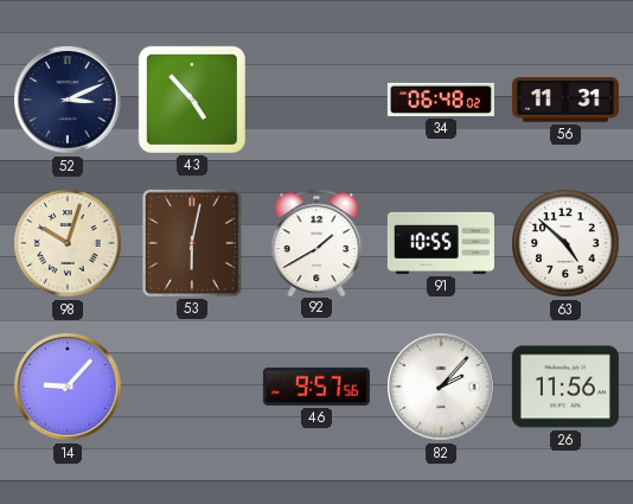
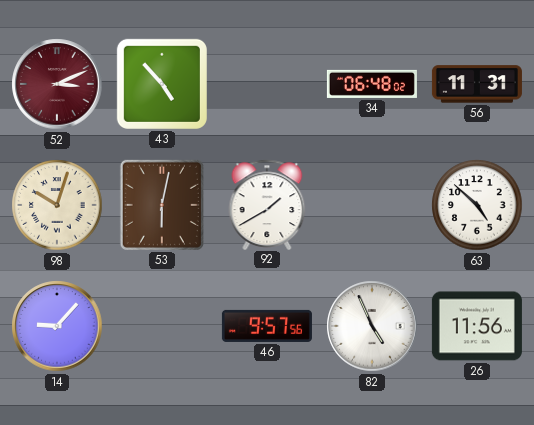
52 dial: navy -> burgundy (57, 84)
91: 10:55 -> none (441, 243)
82: 2:07 -> 4:56 (372, 326)
